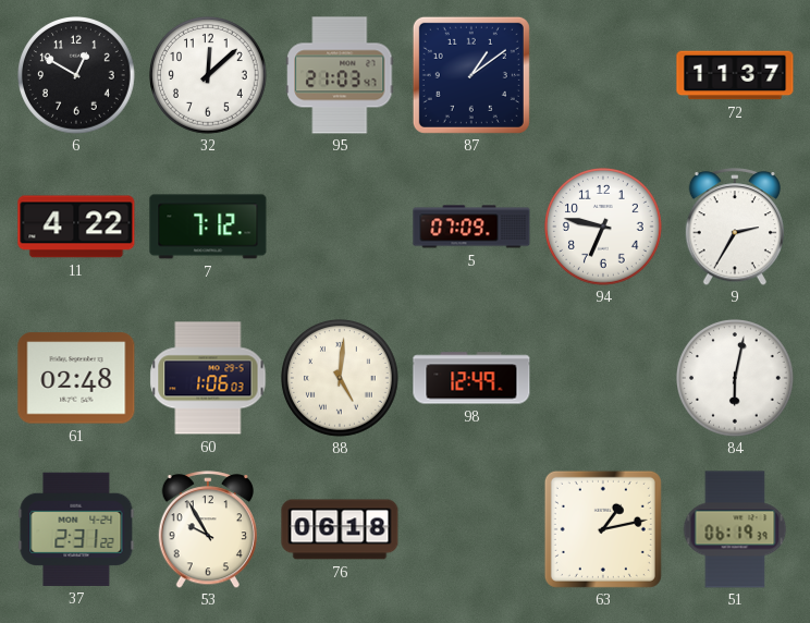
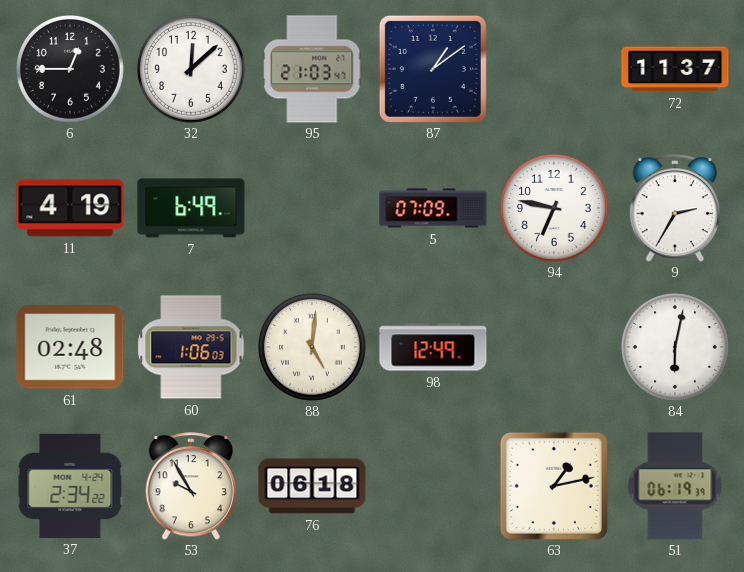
6: 12:50 -> 12:45 (71, 70)
11: 4:22 -> 4:19 (70, 208)
7: 7:12 -> 6:49 (191, 208)
37: 2:31 -> 2:34 (70, 486)
